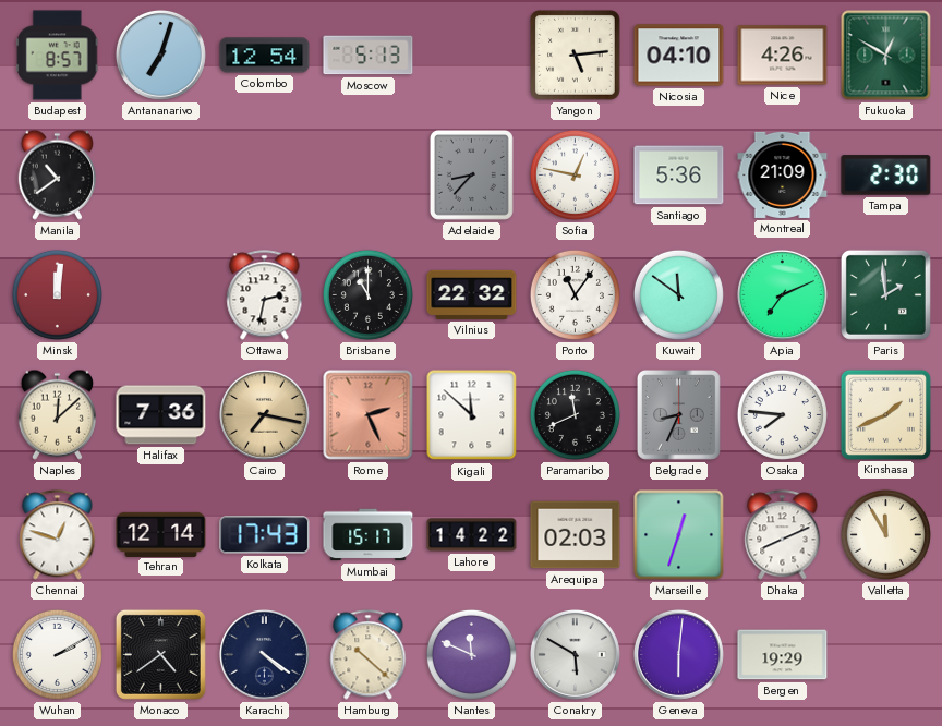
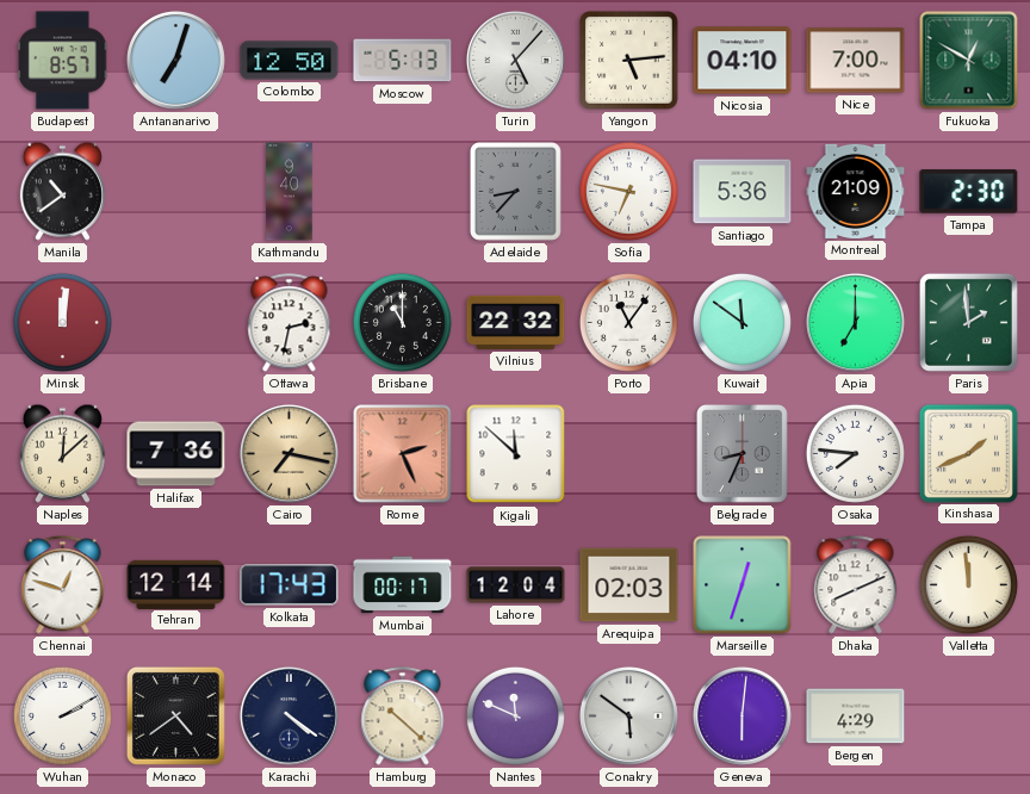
Colombo: 12:54 -> 12:50 (290, 61)
Turin: none -> 5:07 (515, 60)
Nice: 4:26 -> 7:00 (856, 61)
Kathmandu: none -> 9:40 (290, 192)
Sofia: 12:47 -> 6:47 (628, 191)
Apia: 7:11 -> 7:00 (855, 322)
Paramaribo: 11:41 -> none (575, 414)
Mumbai: 15:17 -> 00:17 (403, 585)
Lahore: 14:22 -> 12:04 (516, 585)
Valletta: 11:55 -> 11:59 (968, 584)
Conakry: 5:50 -> 5:51 (628, 715)
Bergen: 19:29 -> 4:29 (856, 717)
